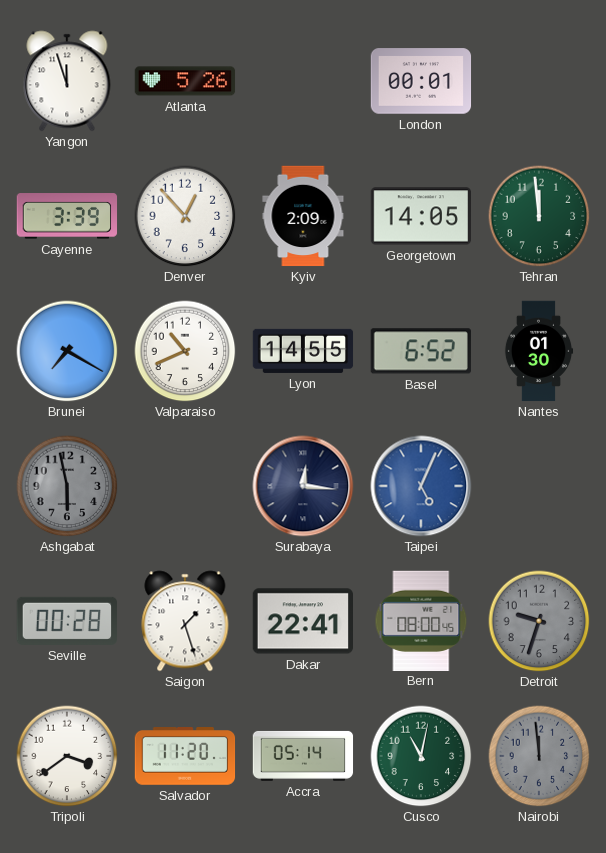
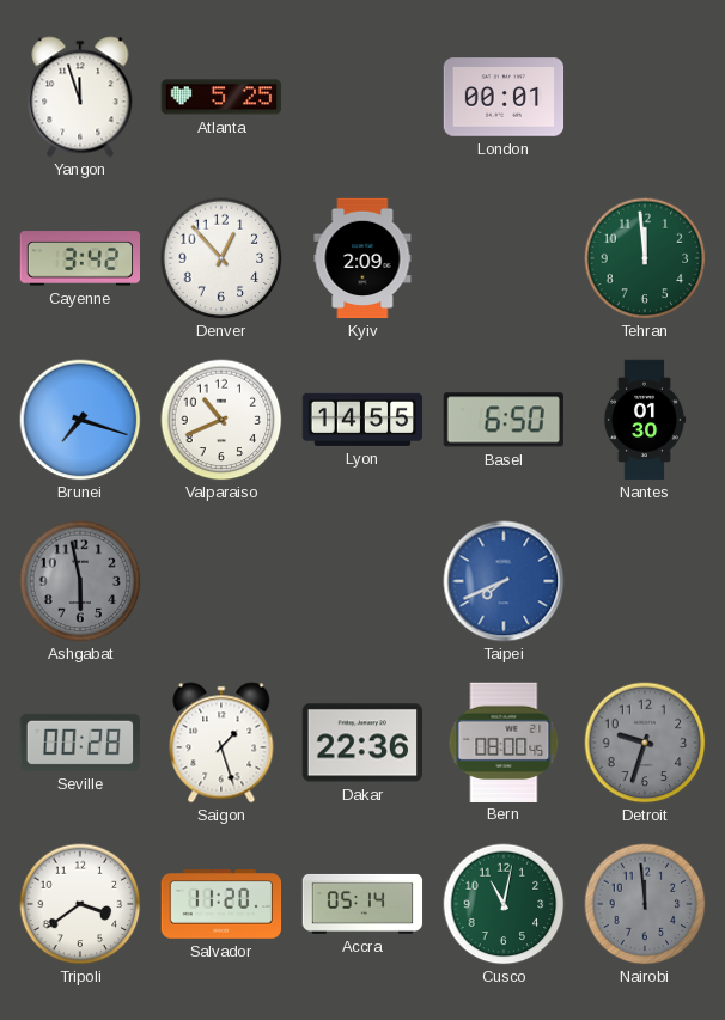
Atlanta: 5:26 -> 5:25 (221, 97)
Cayenne: 3:39 -> 3:42 (80, 258)
Georgetown: 14:05 -> none (420, 216)
Brunei: 7:20 -> 7:18 (80, 420)
Basel: 6:52 -> 6:50 (504, 420)
Surabaya: 12:16 -> none (303, 486)
Taipei: 5:04 -> 7:41 (504, 581)
Dakar: 22:41 -> 22:36 (361, 743)
